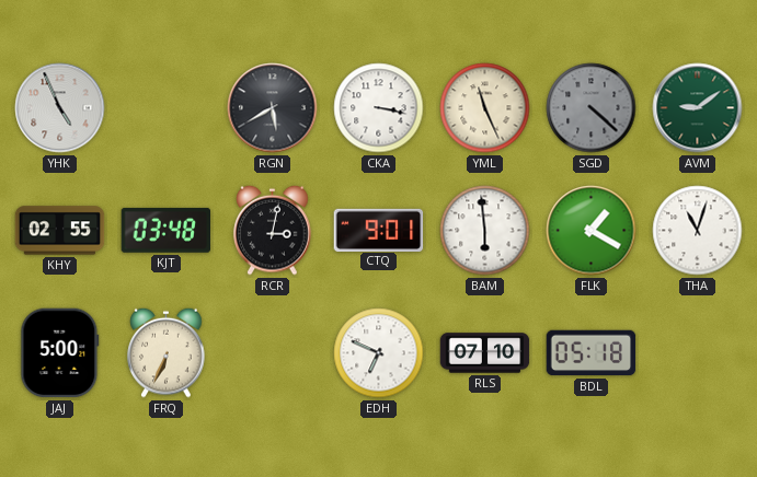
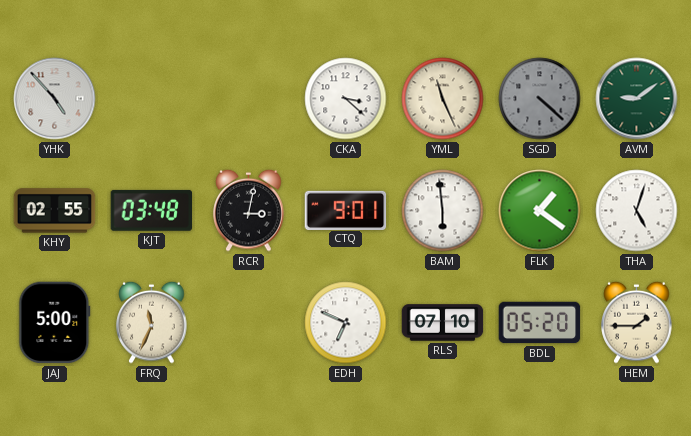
YHK: 4:56 -> 4:53 (55, 99)
RGN: 5:40 -> none (273, 108)
CKA: 3:17 -> 3:22 (346, 99)
FLK: 1:20 -> 1:21 (540, 211)
THA: 11:03 -> 5:03 (637, 211)
FRQ: 6:34 -> 11:34 (152, 322)
BDL: 05:18 -> 05:20 (540, 323)
HEM: none -> 1:45 (637, 322)
